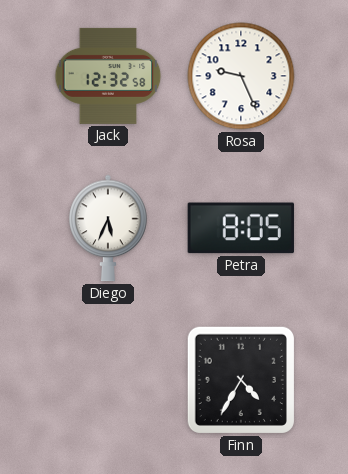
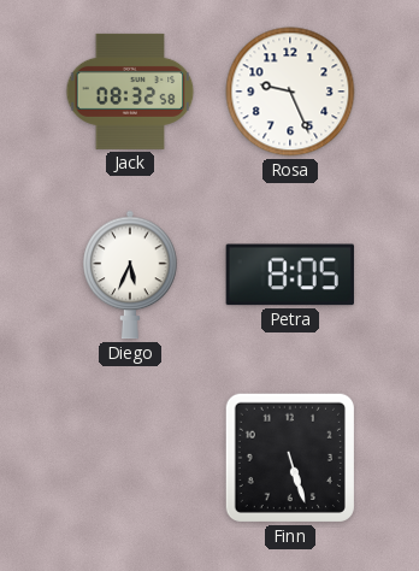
Jack: 12:32 -> 08:32 (130, 92)
Finn: 4:35 -> 5:27 (290, 458)
